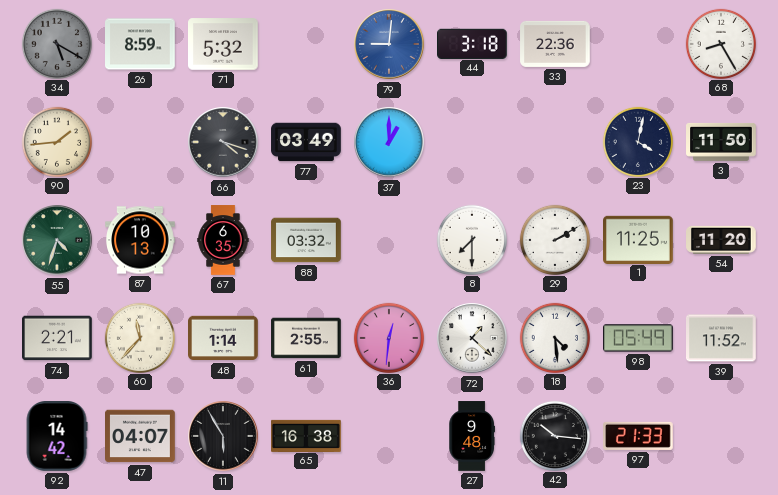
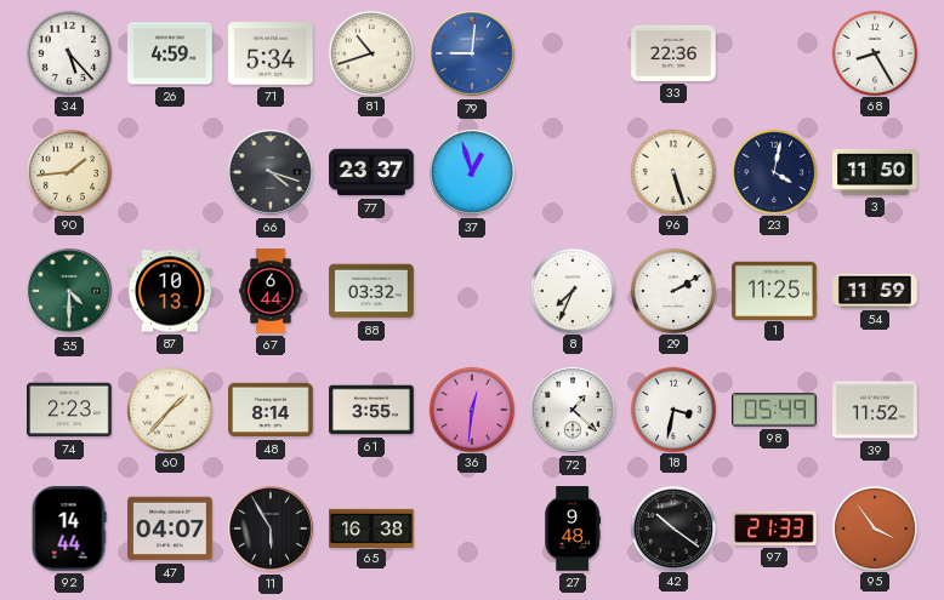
34: 5:20 -> 5:23 (68, 52)
34 dial: grey -> white (68, 52)
26: 8:59 -> 4:59 (171, 53)
71: 5:32 -> 5:34 (271, 53)
81: none -> 10:42 (370, 52)
44: 3:18 -> none (473, 43)
77: 03:49 -> 23:37 (371, 172)
37: 1:00 -> 12:57 (472, 172)
96: none -> 5:27 (672, 171)
55: 4:33 -> 4:30 (69, 291)
67: 6:35 -> 6:44 (271, 291)
8: 7:30 -> 7:34 (571, 290)
54: 11:20 -> 11:59 (875, 291)
74: 2:21 -> 2:23 (70, 410)
60: 11:37 -> 1:37 (169, 408)
48: 1:14 -> 8:14 (271, 410)
61: 2:55 -> 3:55 (371, 410)
18: 4:29 -> 3:32 (672, 408)
92: 14:42 -> 14:44 (69, 530)
42: 10:16 -> 10:21 (672, 527)
95: none -> 3:54 (874, 527)
